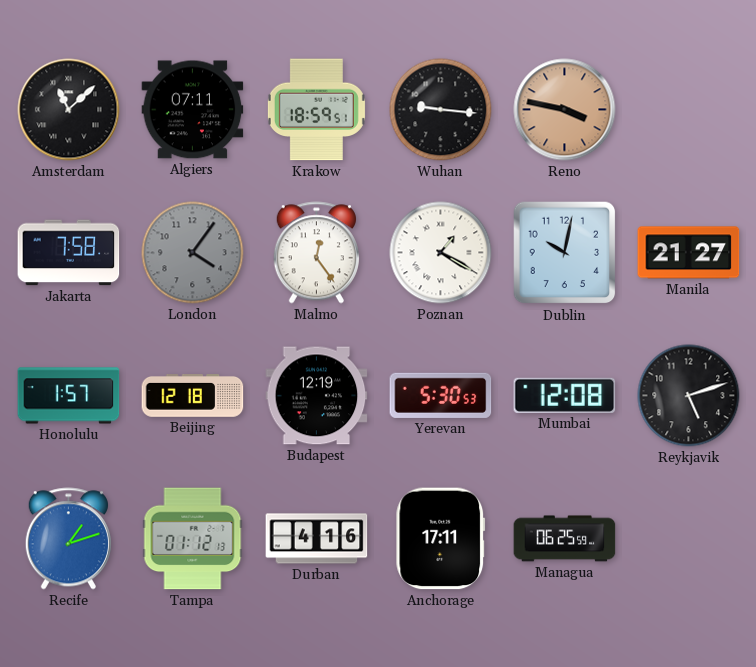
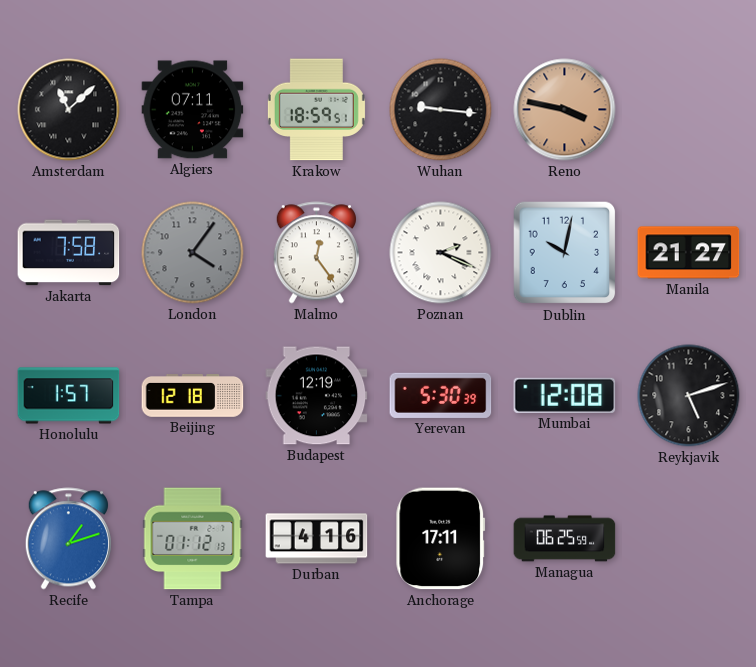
Poznan: 1:20 -> 2:19 (441, 253)
Yerevan: 5:30:53 -> 5:30:39 (441, 395)
